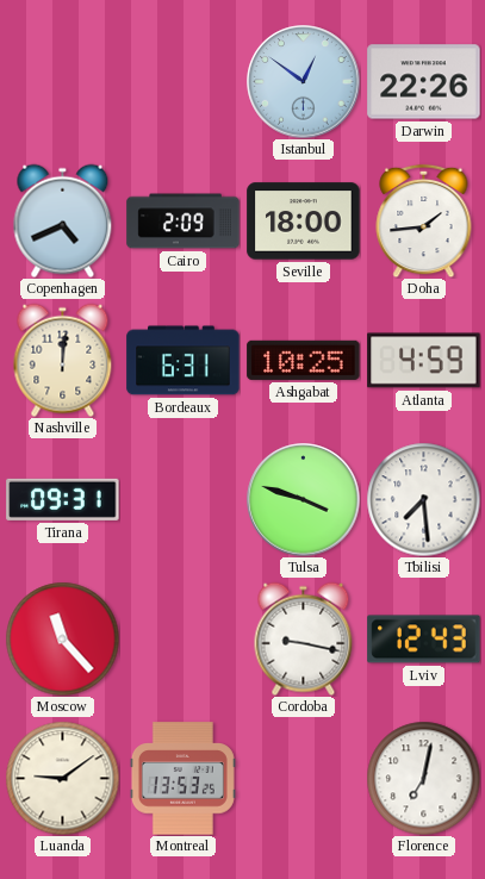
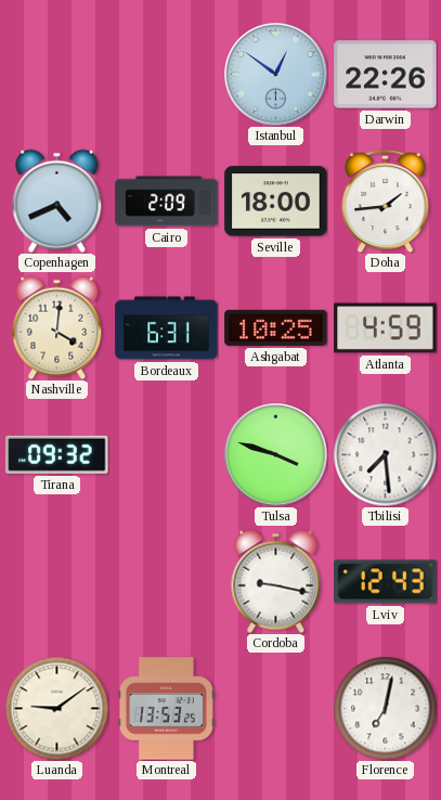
Nashville: 12:01 -> 4:01 (57, 327)
Tirana: 09:31 -> 09:32 (57, 454)
Moscow: 11:23 -> none (62, 638)
